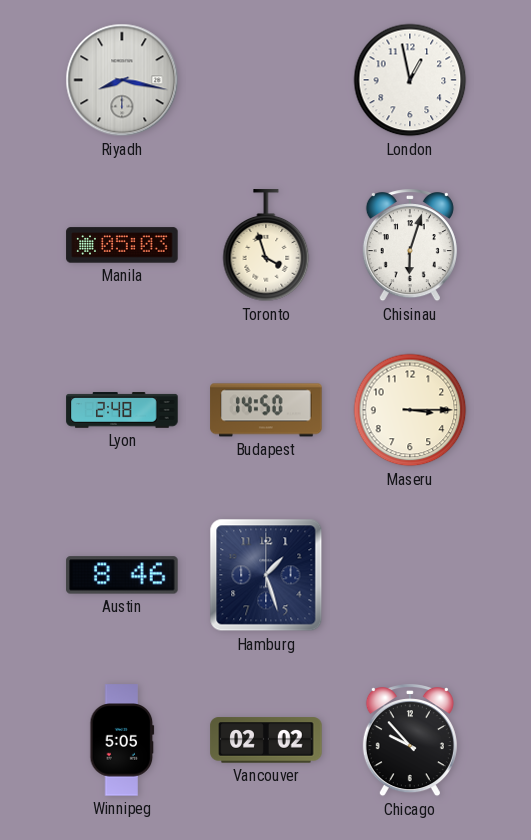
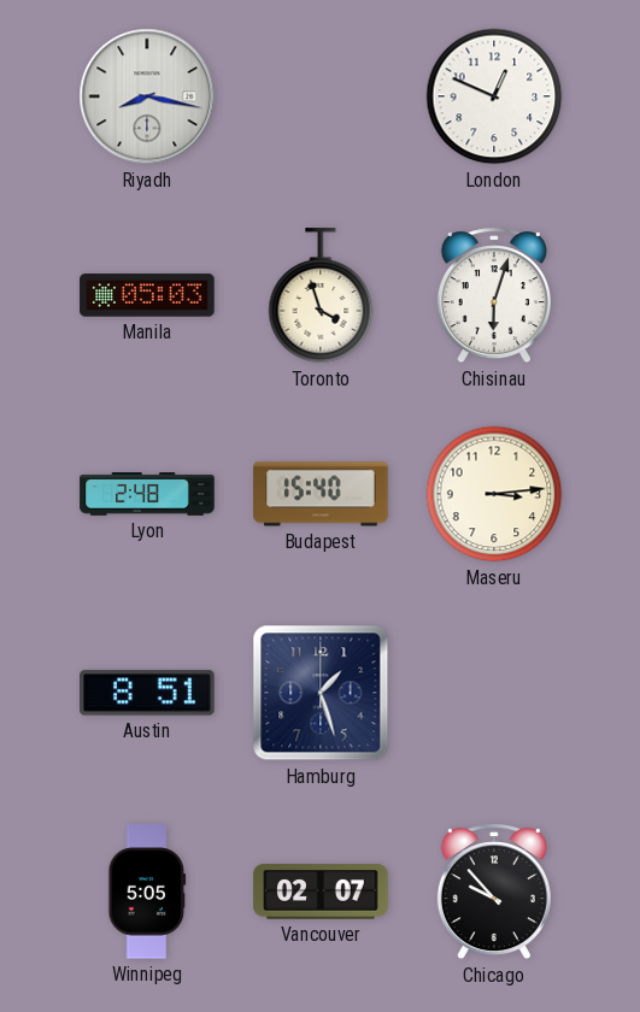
London: 12:58 -> 12:49 (494, 96)
Budapest: 14:50 -> 15:40 (321, 494)
Maseru: 3:15 -> 3:14 (494, 494)
Austin: 8:46 -> 8:51 (147, 693)
Vancouver: 02:02 -> 02:07 (321, 892)
